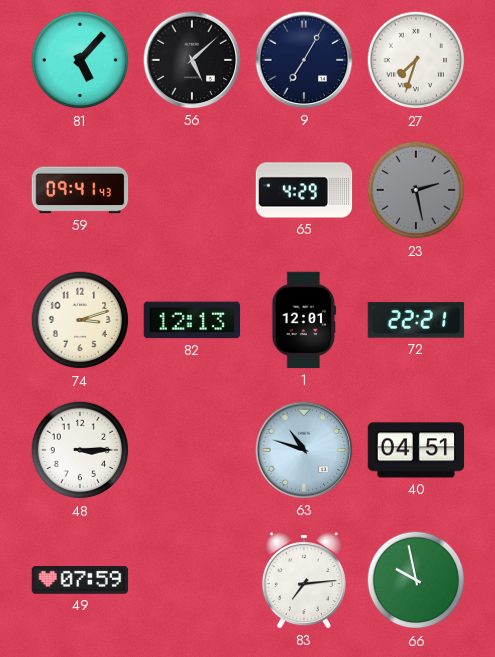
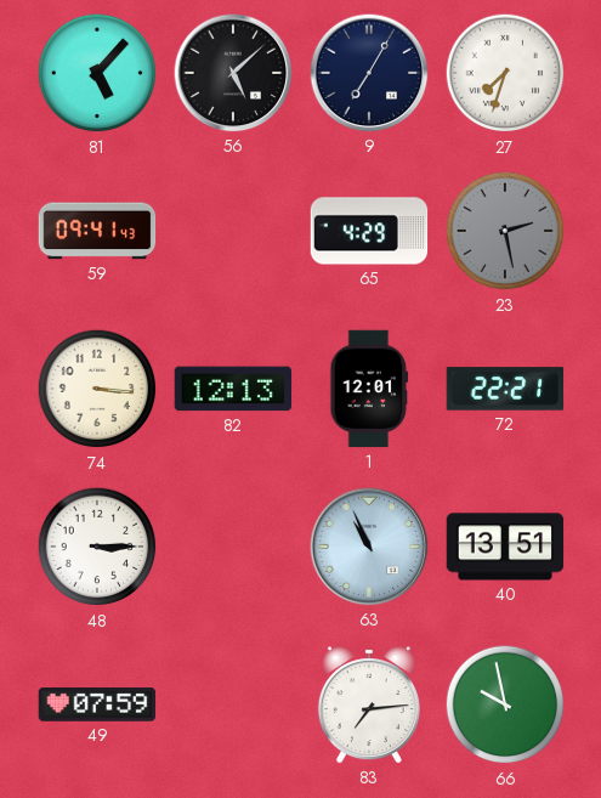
74: 3:12 -> 3:16 (97, 389)
63: 10:48 -> 10:56 (369, 547)
40: 04:51 -> 13:51 (505, 547)
